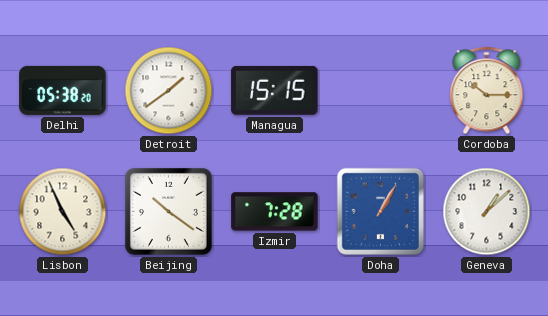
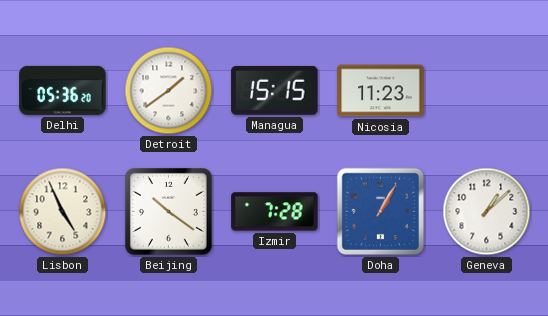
Delhi: 05:38 -> 05:36 (63, 90)
Nicosia: none -> 11:23 (381, 91)
Cordoba: 10:15 -> none (487, 91)
